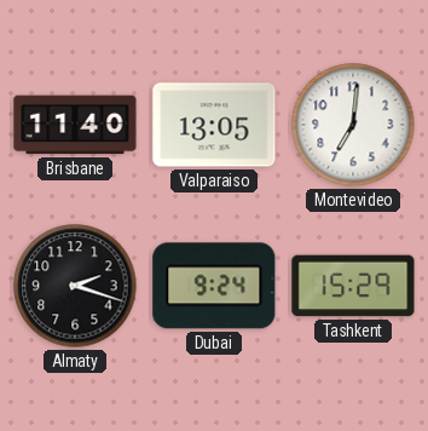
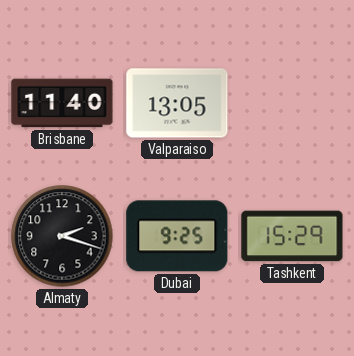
Montevideo: 7:01 -> none (353, 125)
Dubai: 9:24 -> 9:25 (177, 236)
